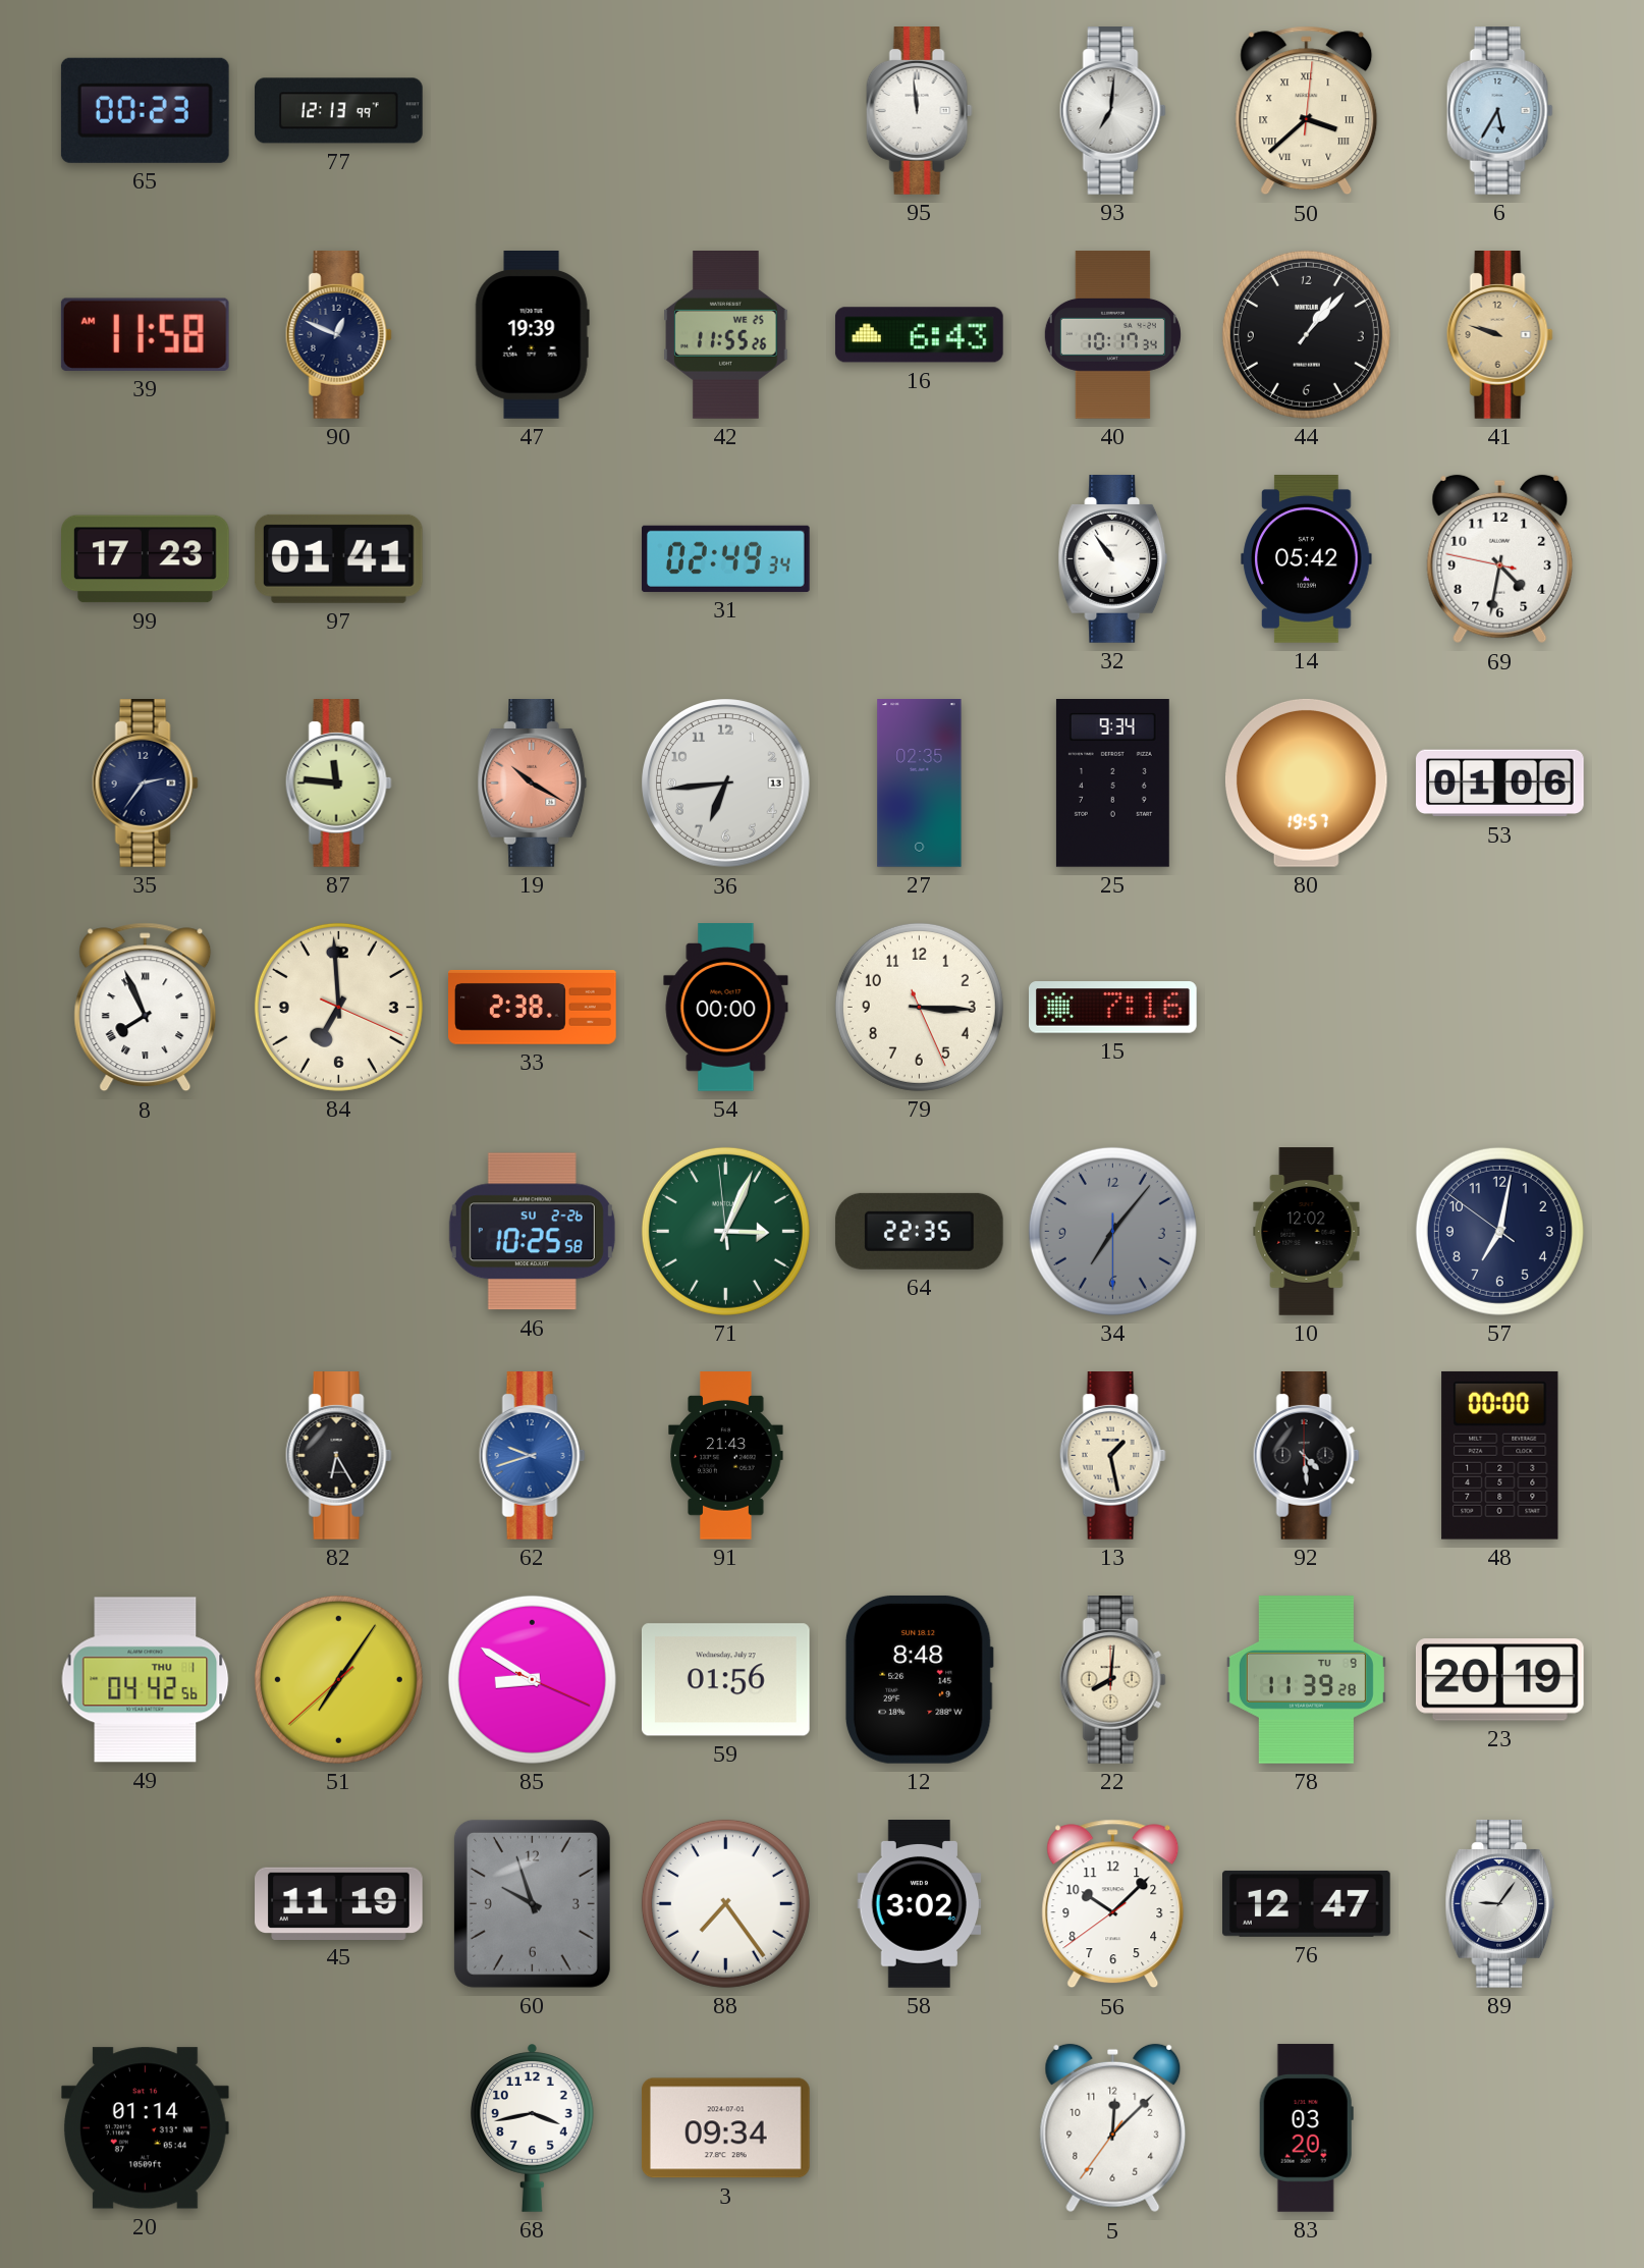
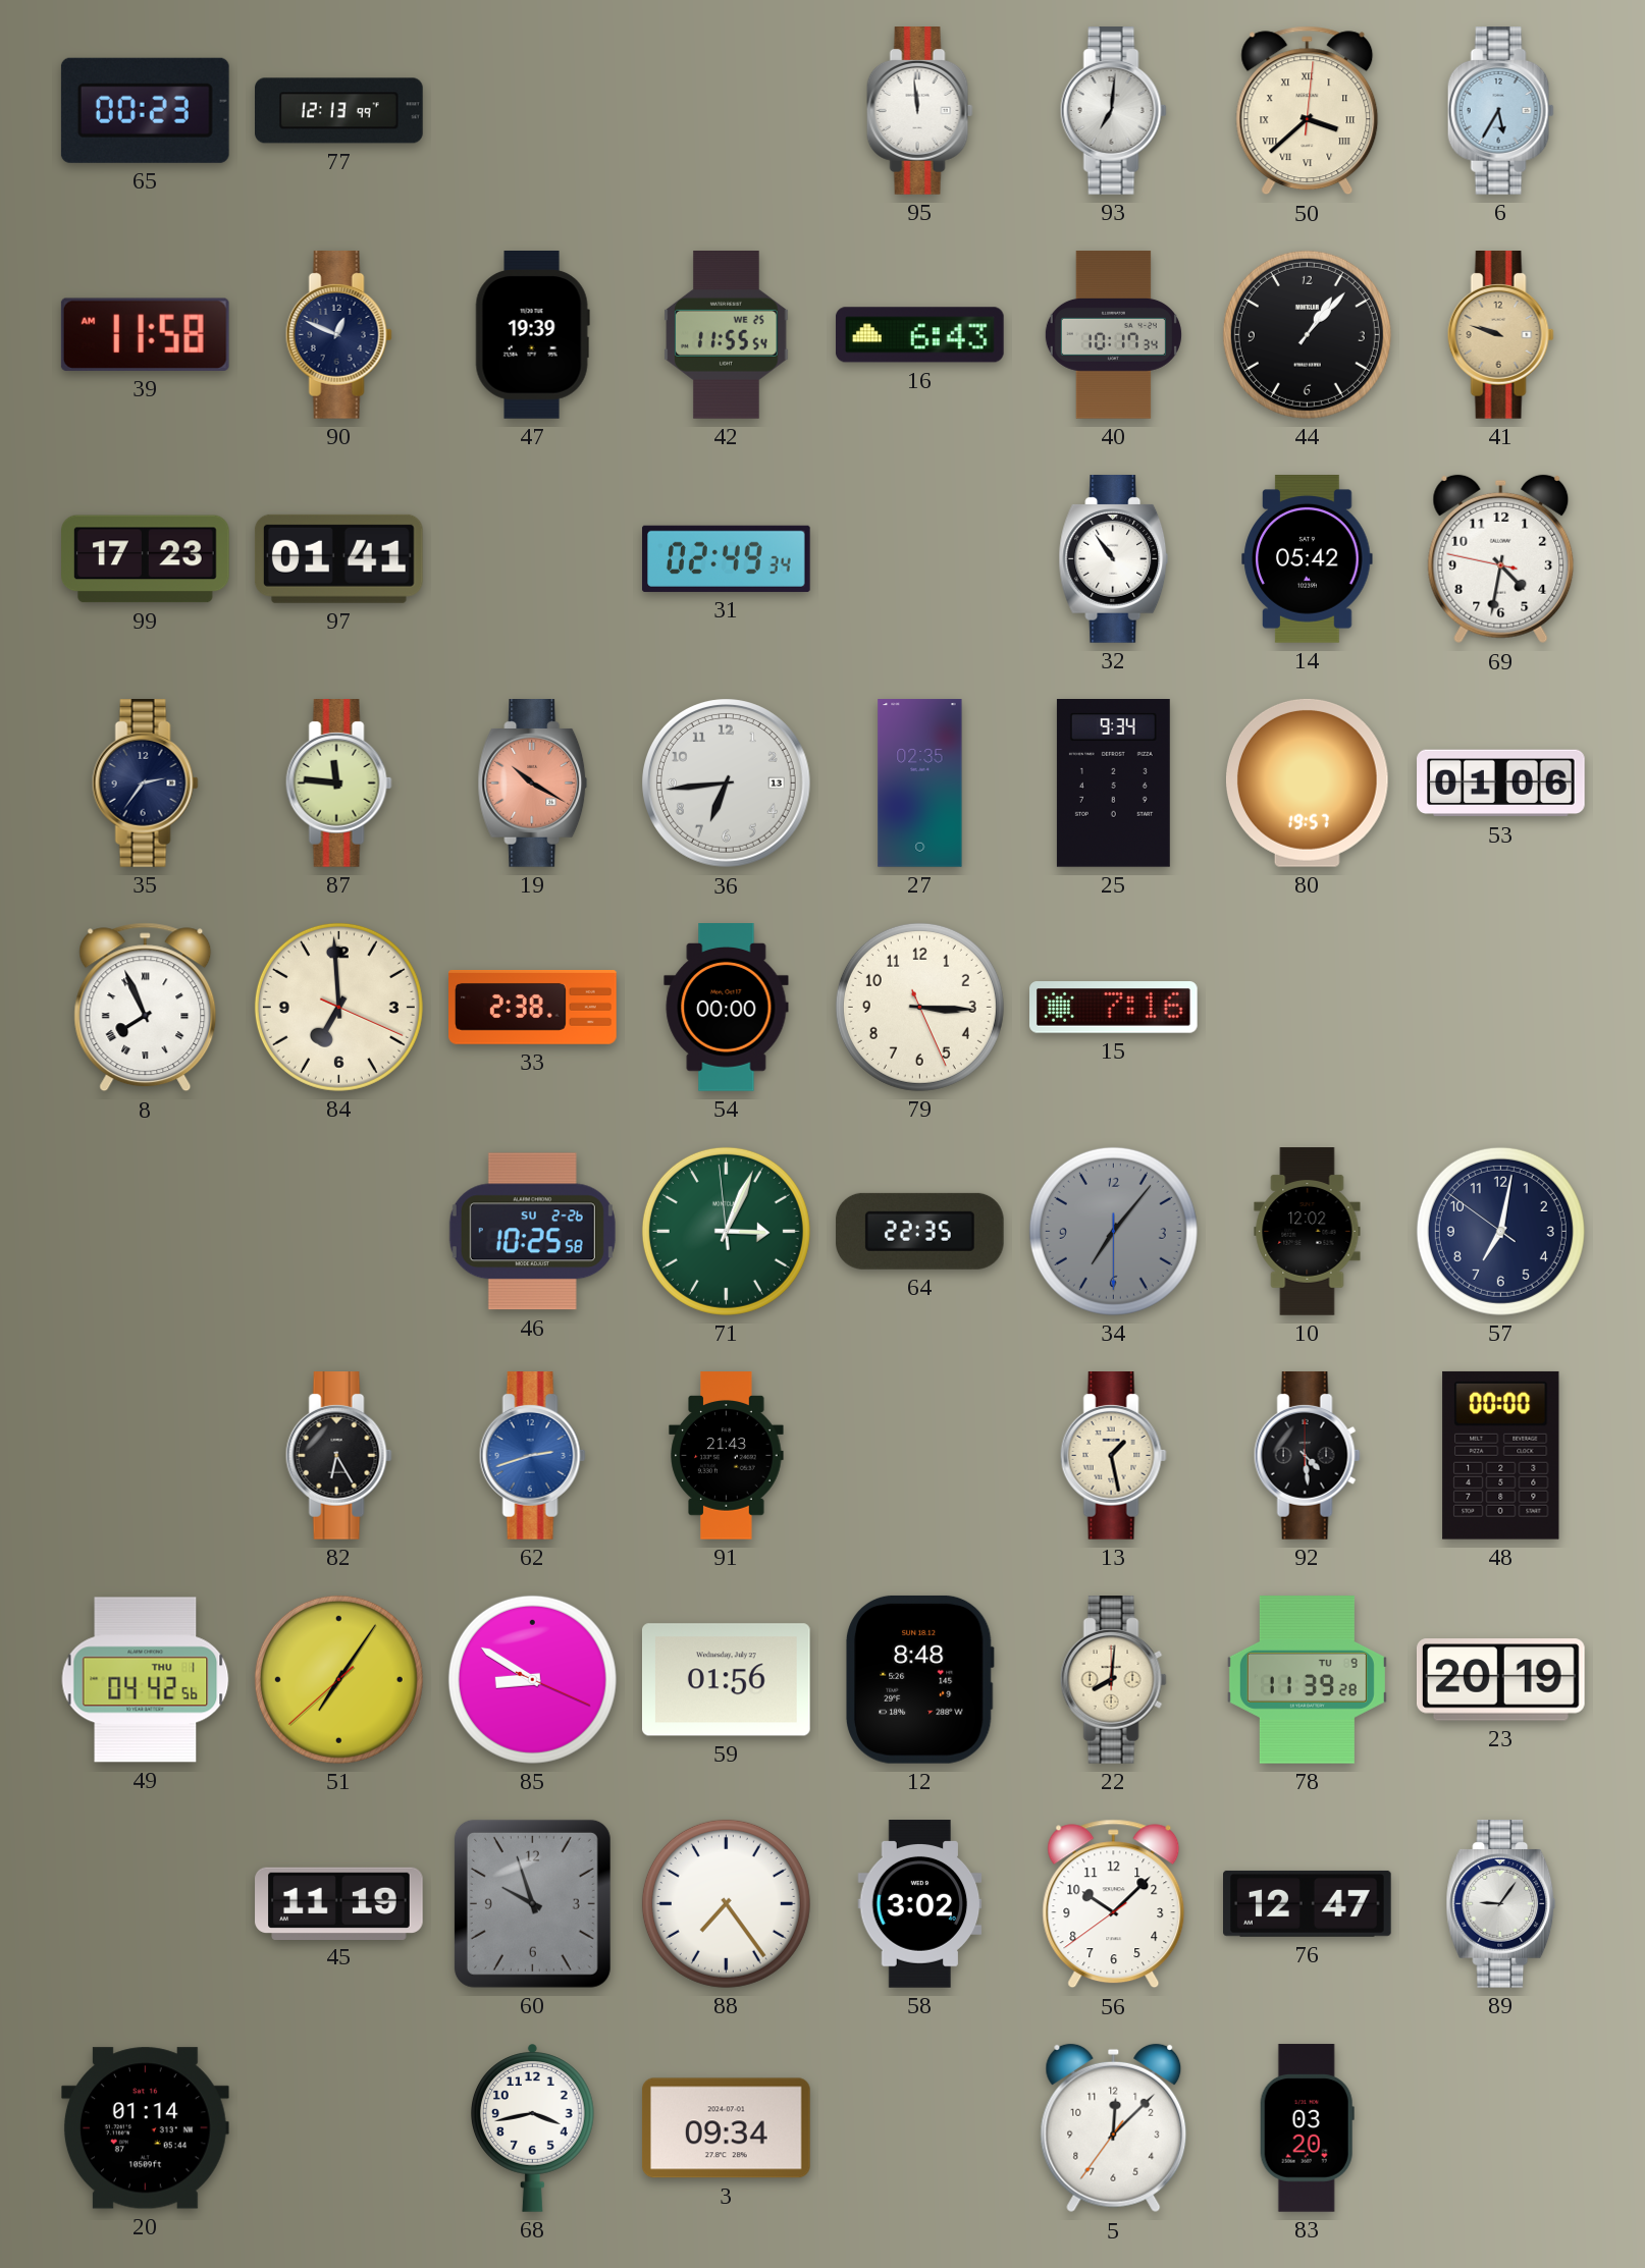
42: 11:55:26 -> 11:55:54 (727, 335)
62: 9:42 -> 2:42 (532, 1456)
